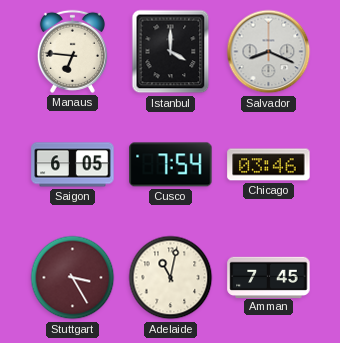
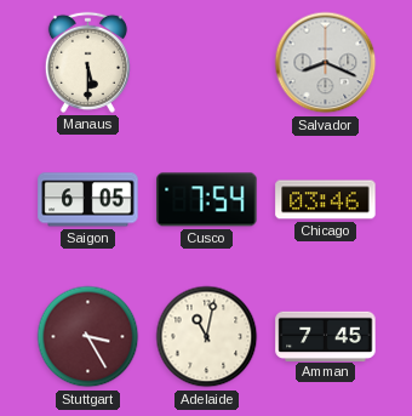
Manaus: 6:46 -> 5:30 (87, 62)
Istanbul: 4:00 -> none (171, 52)
